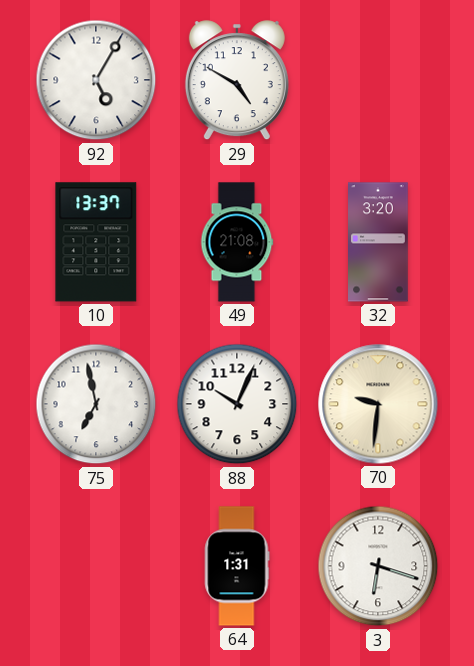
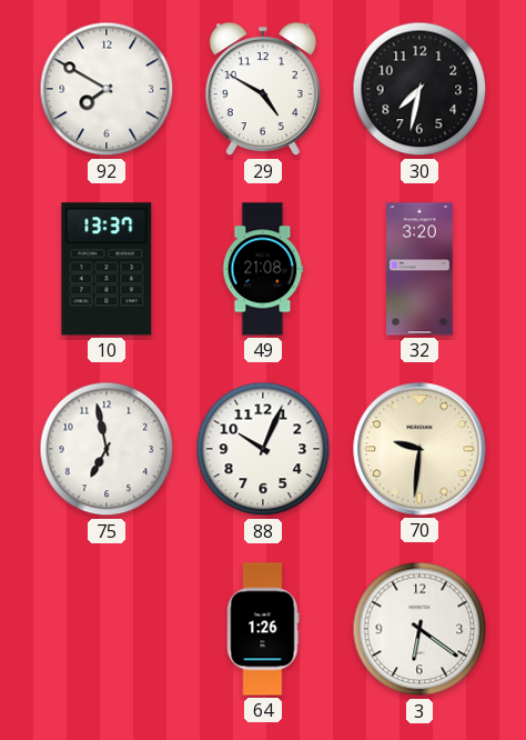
92: 5:05 -> 7:50 (107, 89)
30: none -> 7:32 (419, 89)
64: 1:31 -> 1:26 (263, 629)
3: 6:18 -> 6:21 (419, 629)
